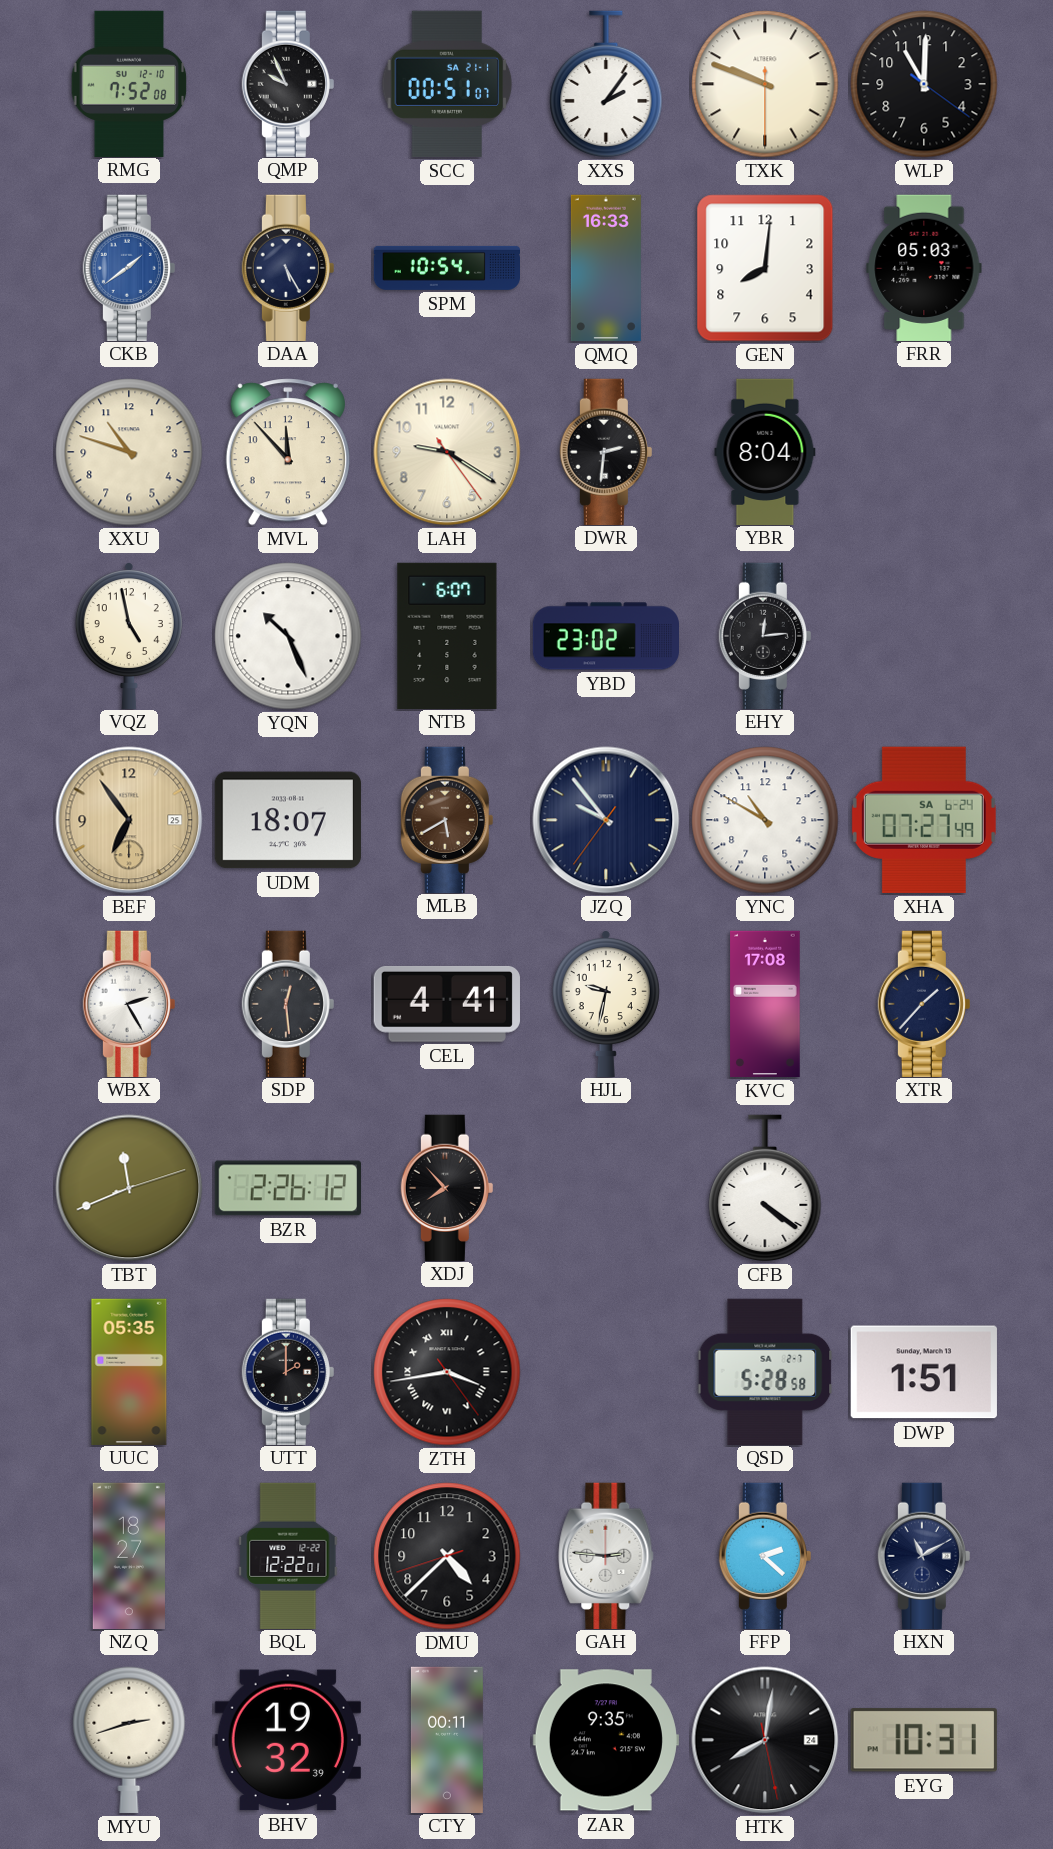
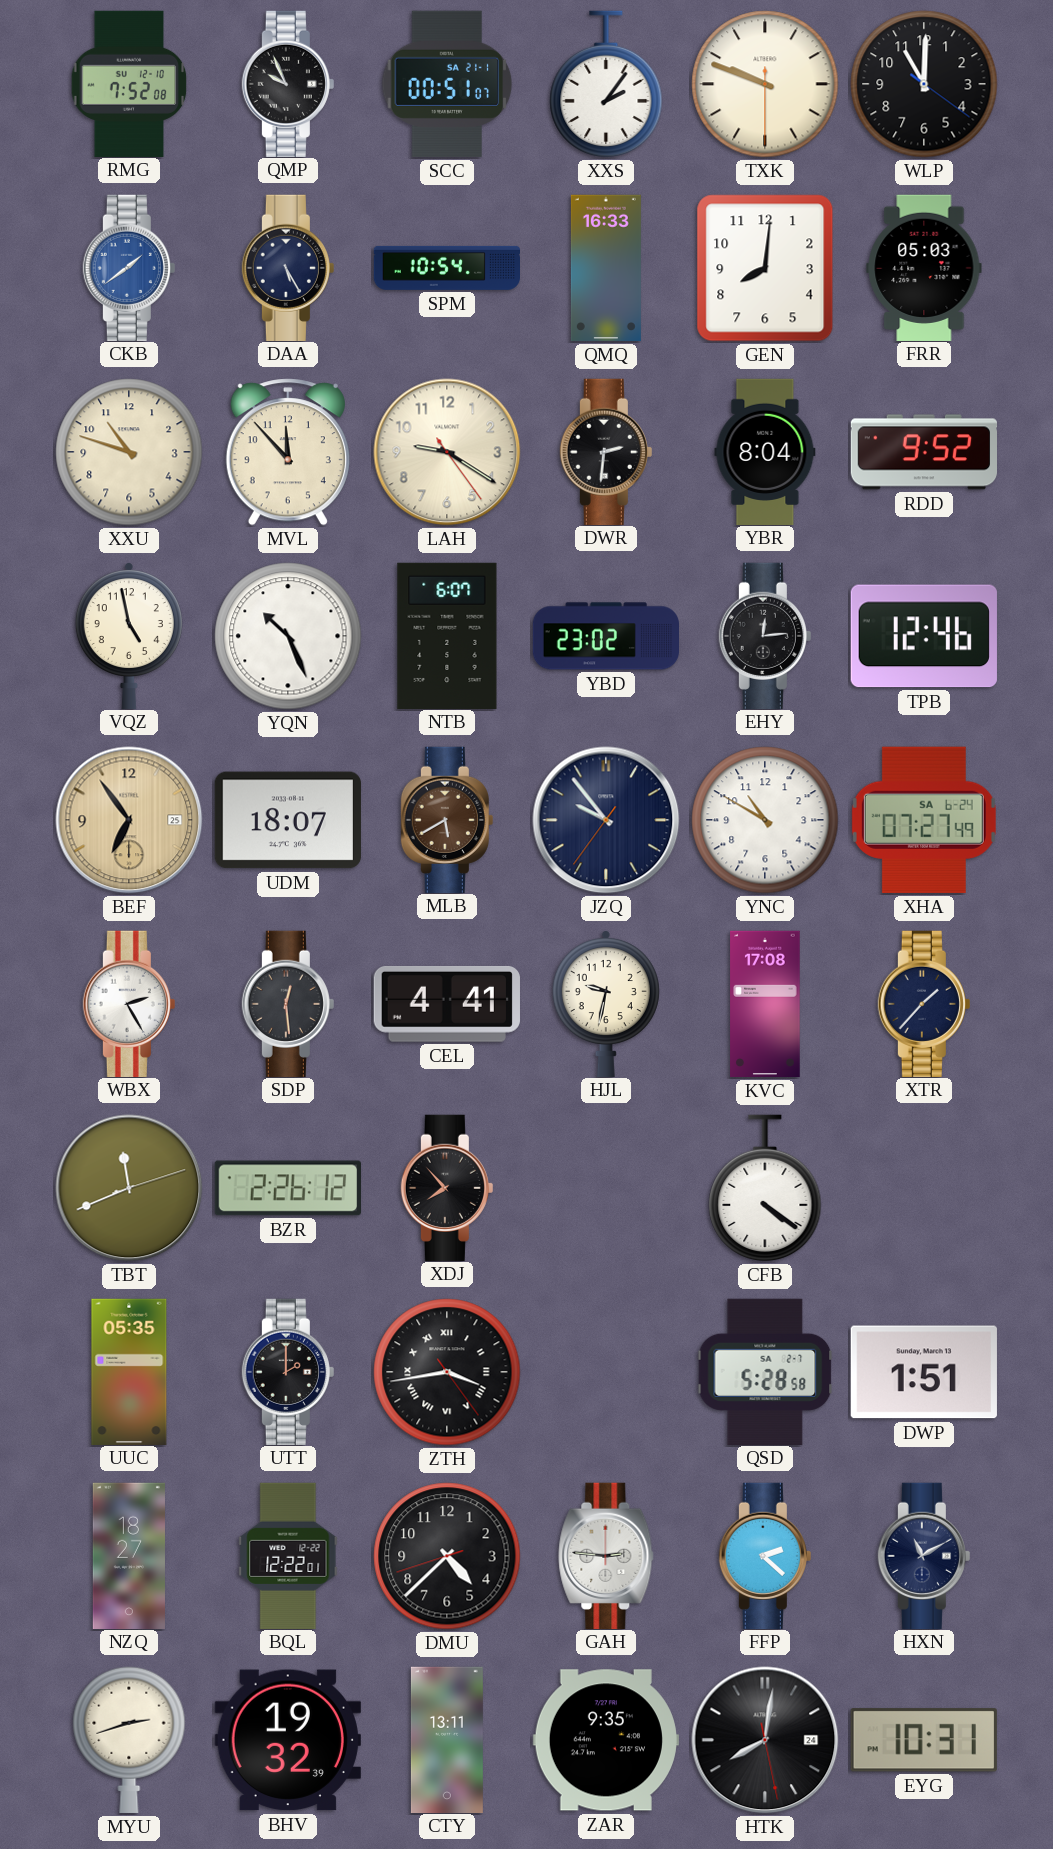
RDD: none -> 9:52 (923, 452)
TPB: none -> 12:46 (924, 636)
CTY: 00:11 -> 13:11 (447, 1739)
